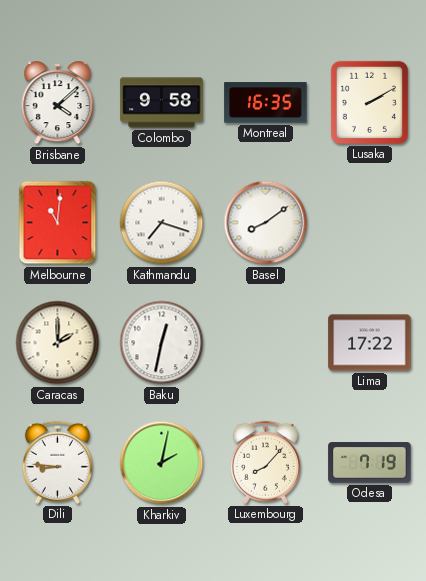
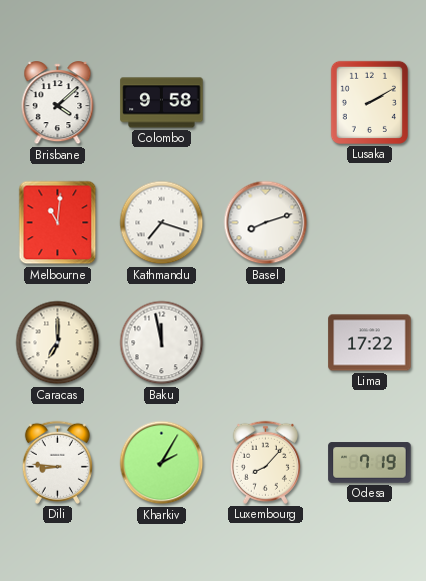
Montreal: 16:35 -> none (266, 103)
Basel: 8:09 -> 8:12 (266, 223)
Caracas: 2:00 -> 7:00 (58, 343)
Baku: 12:32 -> 11:58 (162, 343)
Kharkiv: 2:02 -> 2:05 (162, 463)
